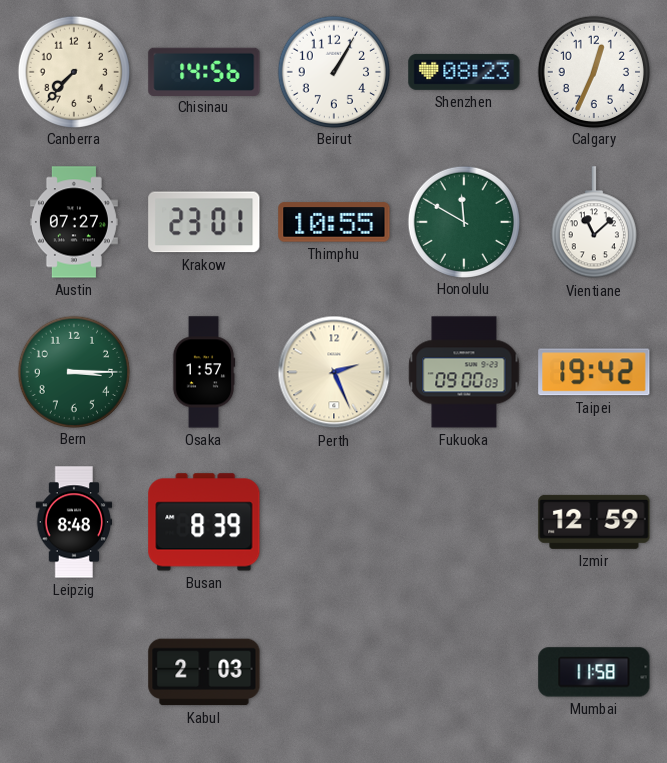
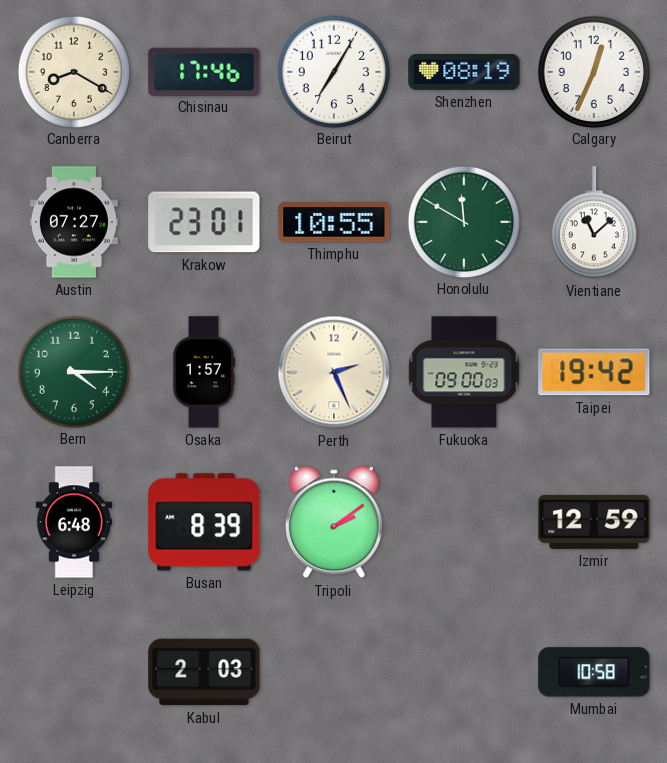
Canberra: 7:37 -> 8:20 (73, 71)
Chisinau: 14:56 -> 17:46 (204, 71)
Beirut: 1:05 -> 7:05 (333, 71)
Shenzhen: 08:23 -> 08:19 (464, 72)
Bern: 3:15 -> 4:15 (73, 371)
Leipzig: 8:48 -> 6:48 (74, 522)
Tripoli: none -> 2:09 (334, 522)
Mumbai: 11:58 -> 10:58 (594, 672)
